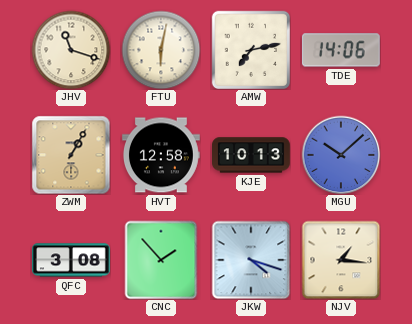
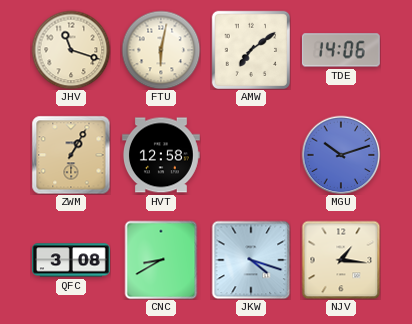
AMW: 7:13 -> 7:09 (251, 50)
KJE: 10:13 -> none (252, 155)
MGU: 10:08 -> 10:12 (341, 155)
CNC: 1:53 -> 8:40 (161, 260)
